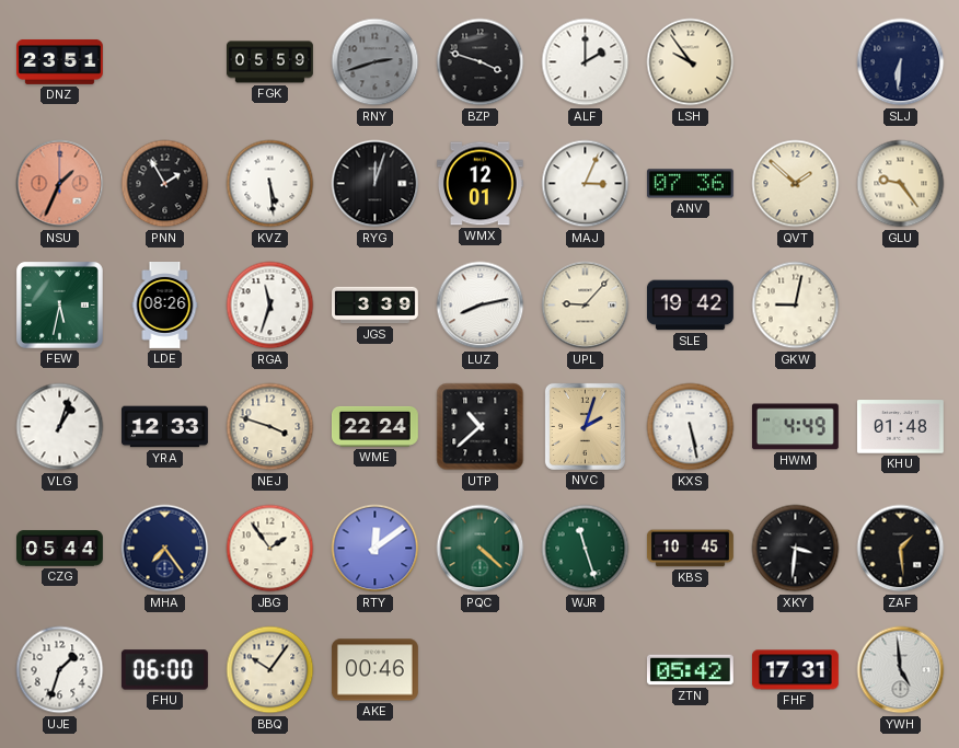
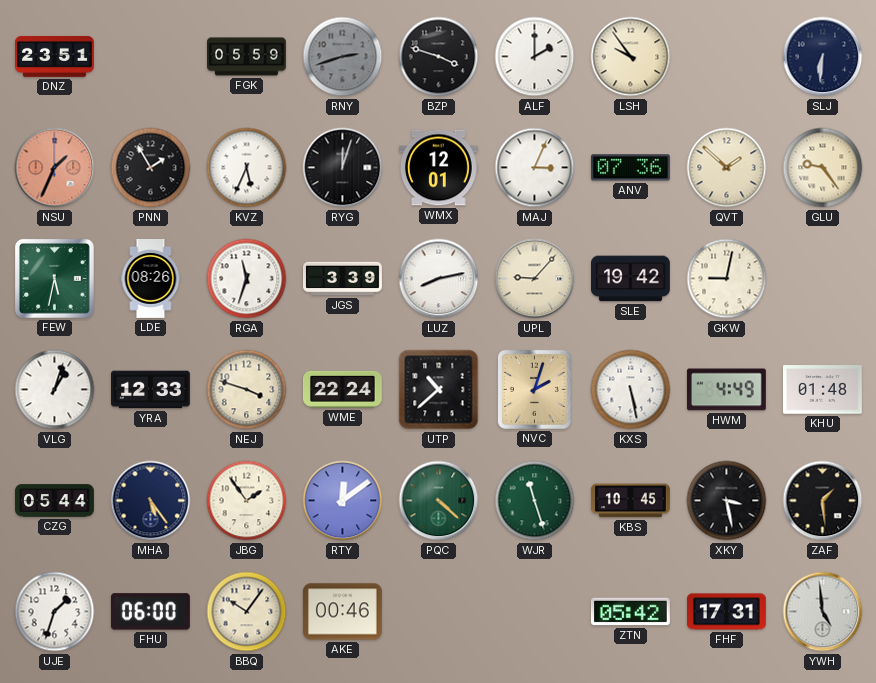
KVZ: 5:29 -> 5:34 (247, 168)
MHA: 7:24 -> 5:24 (151, 501)
XKY: 3:31 -> 3:28 (727, 501)
